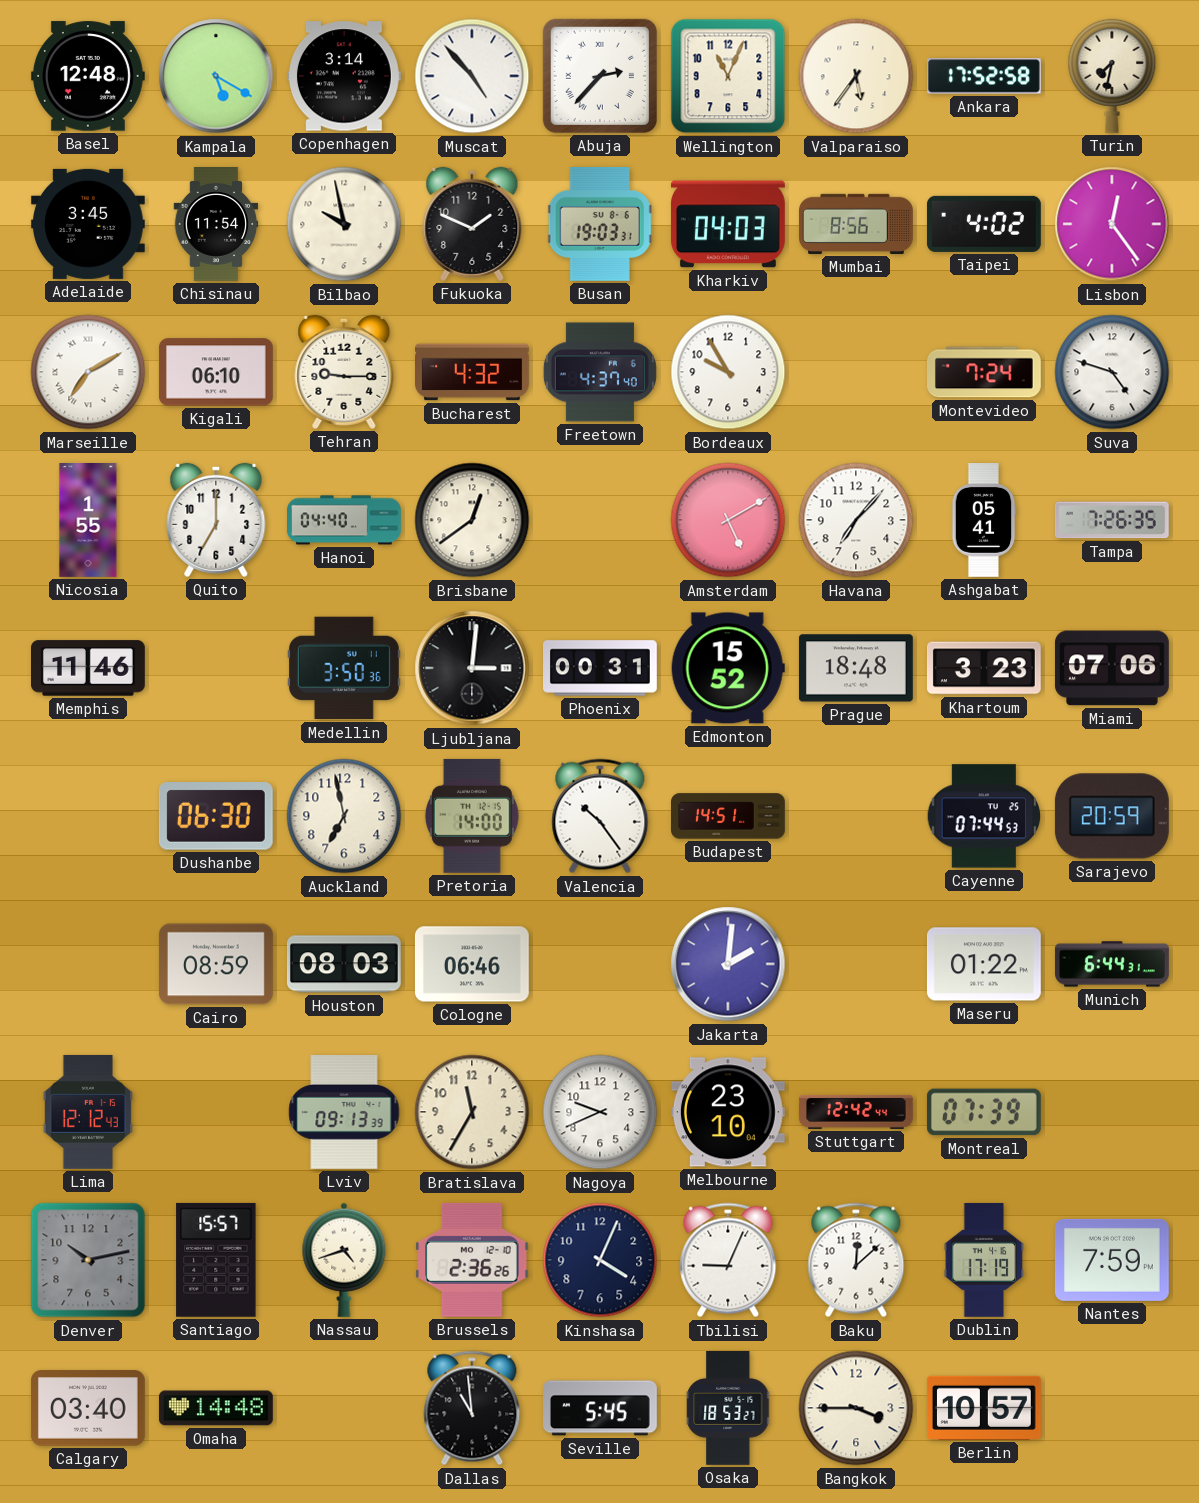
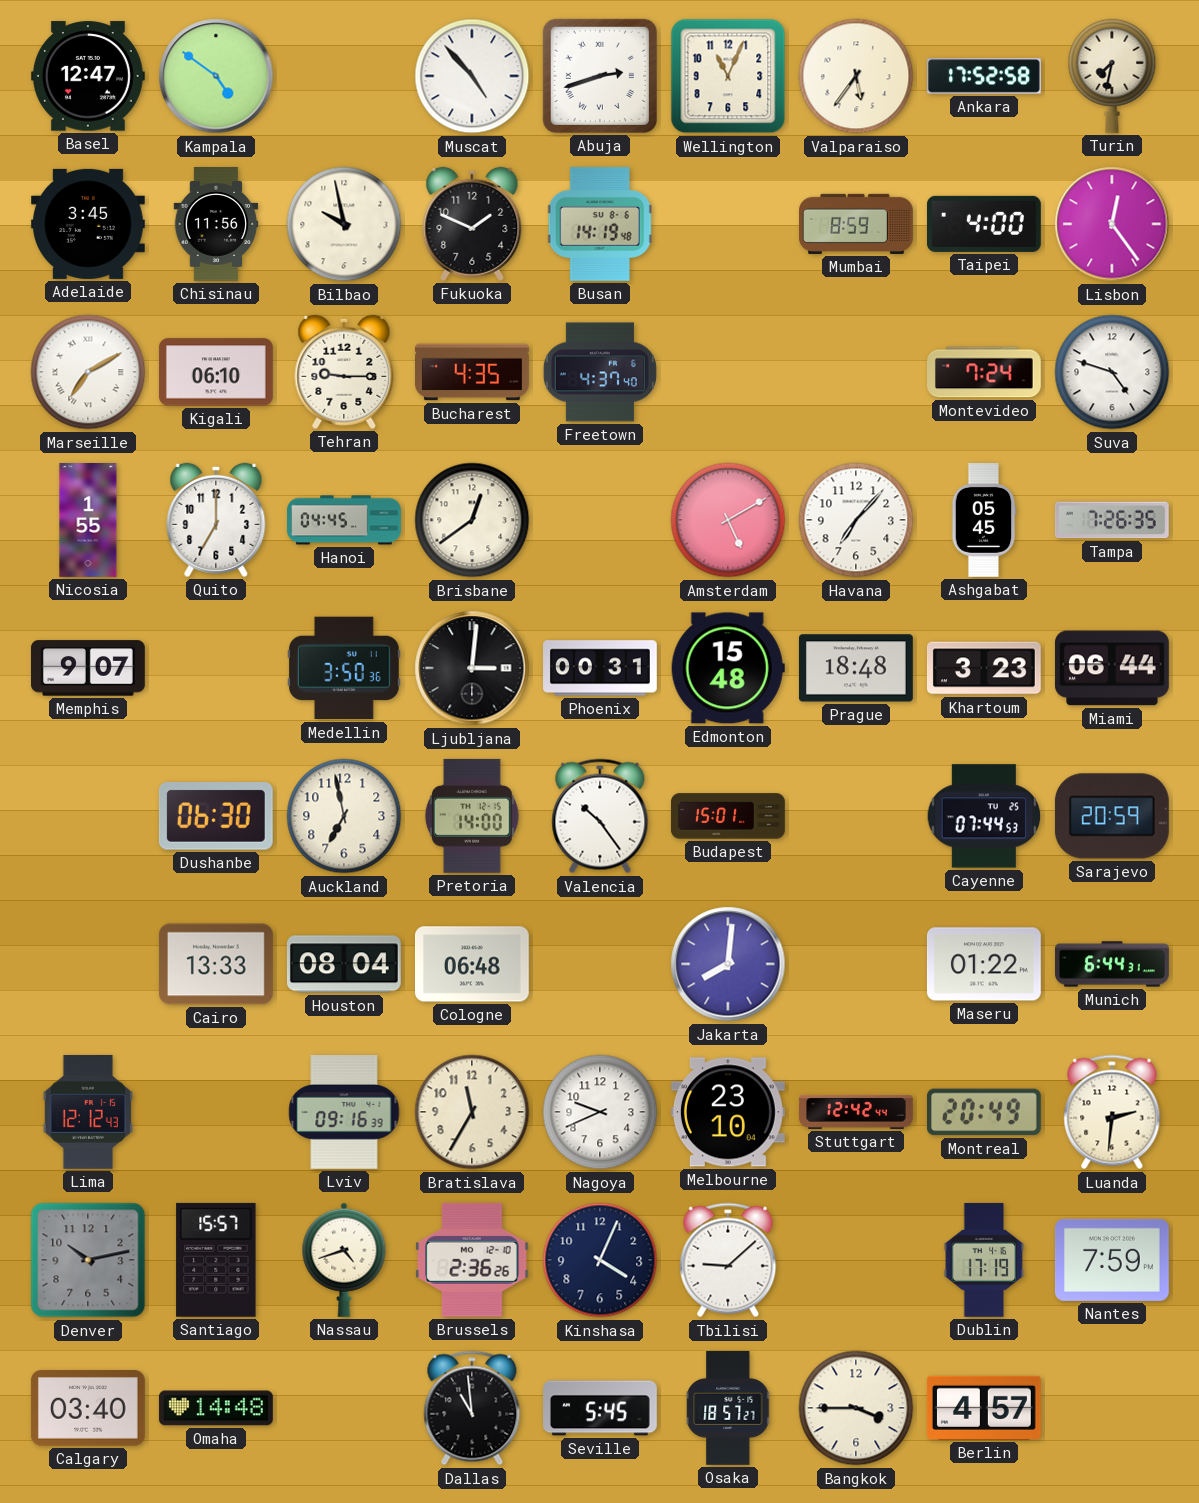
Basel: 12:48 -> 12:47 (88, 76)
Kampala: 5:20 -> 4:51 (216, 76)
Copenhagen: 3:14 -> none (344, 76)
Abuja: 2:37 -> 2:42 (600, 76)
Chisinau: 11:54 -> 11:56 (216, 225)
Busan: 19:03 -> 14:19 (600, 224)
Kharkiv: 04:03 -> none (728, 224)
Mumbai: 8:56 -> 8:59 (857, 224)
Taipei: 4:02 -> 4:00 (984, 224)
Bucharest: 4:32 -> 4:35 (473, 372)
Bordeaux: 9:55 -> none (728, 372)
Hanoi: 04:40 -> 04:45 (345, 520)
Ashgabat: 05:41 -> 05:45 (984, 521)
Memphis: 11:46 -> 9:07 (89, 668)
Edmonton: 15:52 -> 15:48 (728, 668)
Miami: 07:06 -> 06:44 (1112, 668)
Budapest: 14:51 -> 15:01 (729, 816)
Cairo: 08:59 -> 13:33 (216, 964)
Houston: 08:03 -> 08:04 (344, 964)
Cologne: 06:46 -> 06:48 (472, 964)
Jakarta: 2:01 -> 8:01 (728, 964)
Lviv: 09:13 -> 09:16 (344, 1113)
Montreal: 07:39 -> 20:49 (984, 1112)
Luanda: none -> 2:31 (1112, 1112)
Tbilisi: 9:04 -> 9:08 (728, 1260)
Baku: 12:08 -> none (856, 1260)
Osaka: 18:53 -> 18:57 (729, 1409)
Berlin: 10:57 -> 4:57 (984, 1408)
